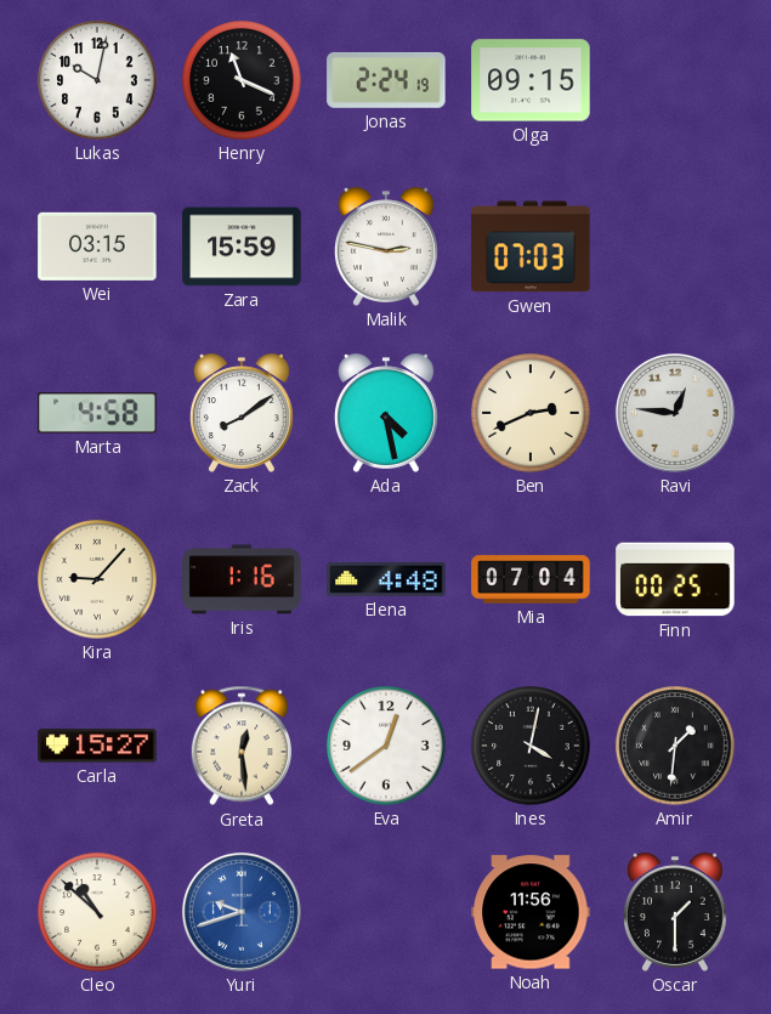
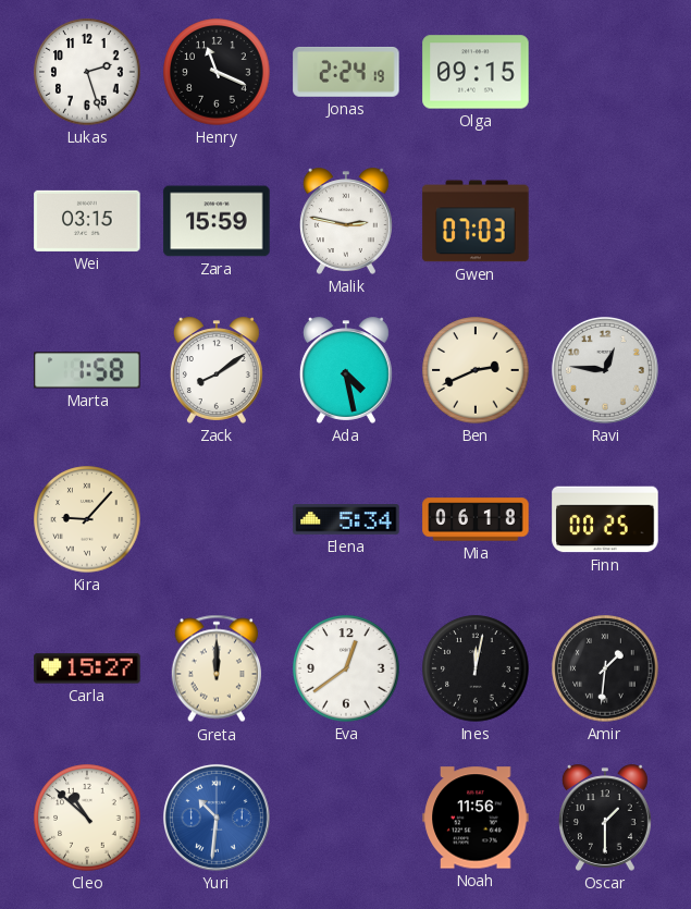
Lukas: 10:02 -> 2:27 (87, 72)
Marta: 4:58 -> 1:58 (87, 370)
Iris: 1:16 -> none (242, 579)
Elena: 4:48 -> 5:34 (346, 519)
Mia: 07:04 -> 06:18 (476, 519)
Greta: 12:29 -> 12:00 (217, 668)
Ines: 4:02 -> 12:02 (476, 668)
Yuri: 9:42 -> 10:31 (217, 818)
